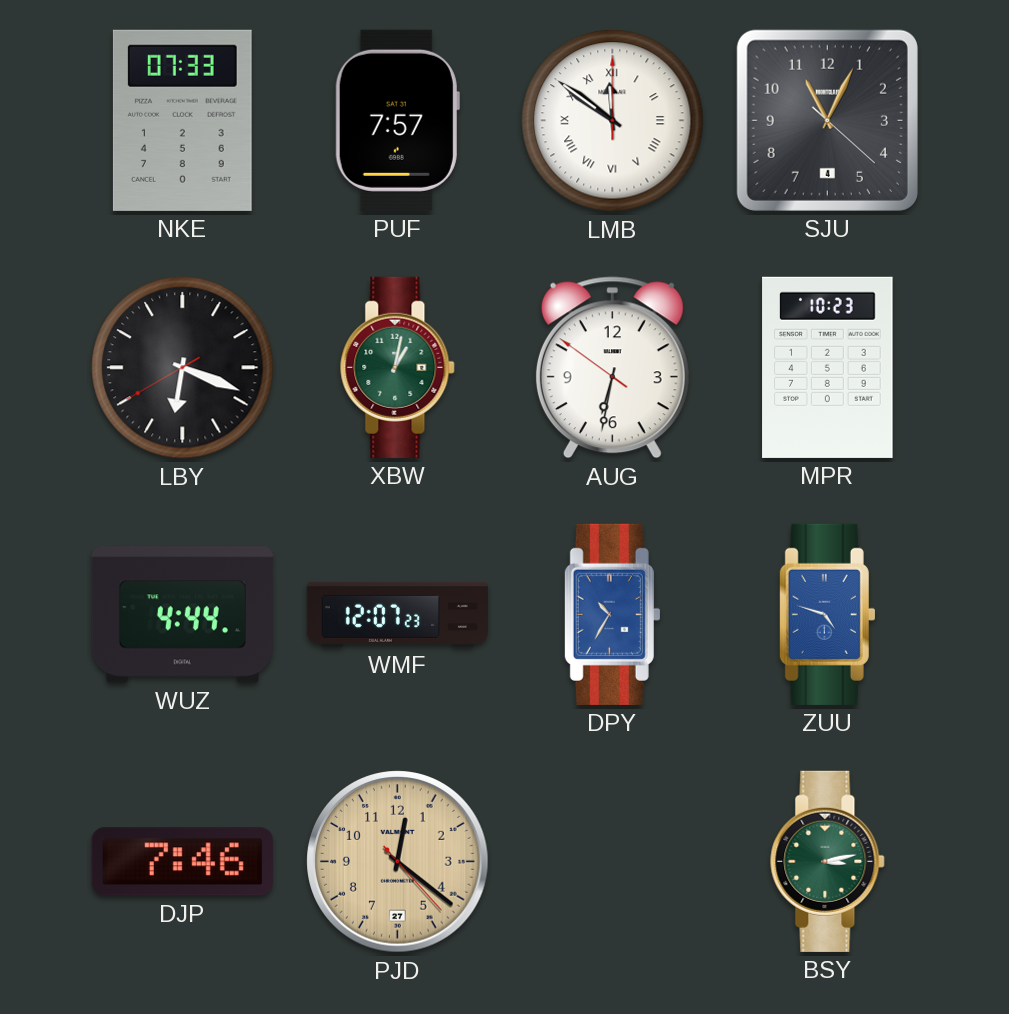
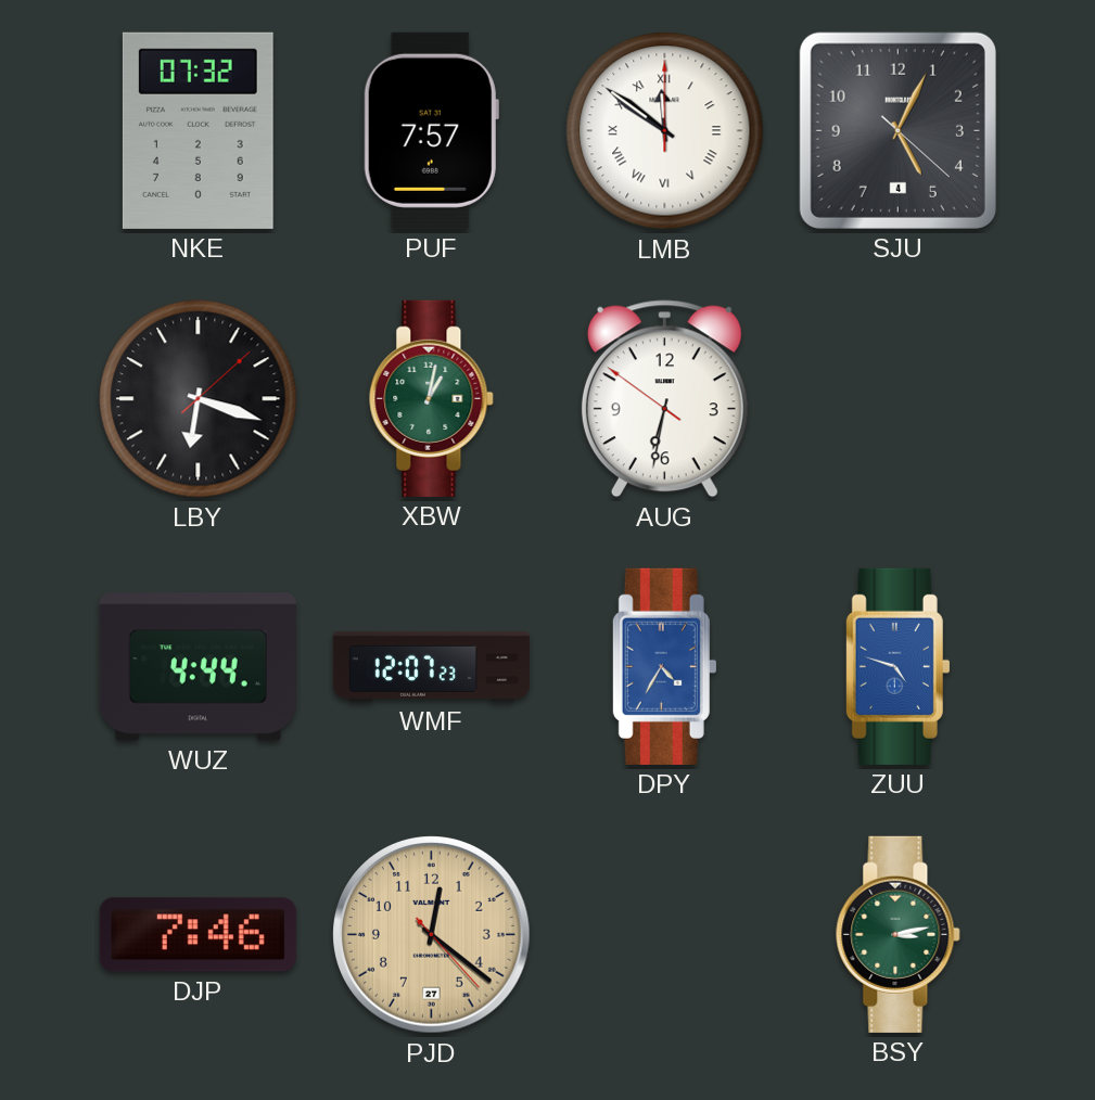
NKE: 07:33 -> 07:32 (198, 130)
SJU: 11:04 -> 5:04 (897, 130)
LBY: 6:18:40 -> 6:18:08 (199, 399)
MPR: 10:23 -> none (828, 367)
DPY: 10:35 -> 4:35 (664, 666)
